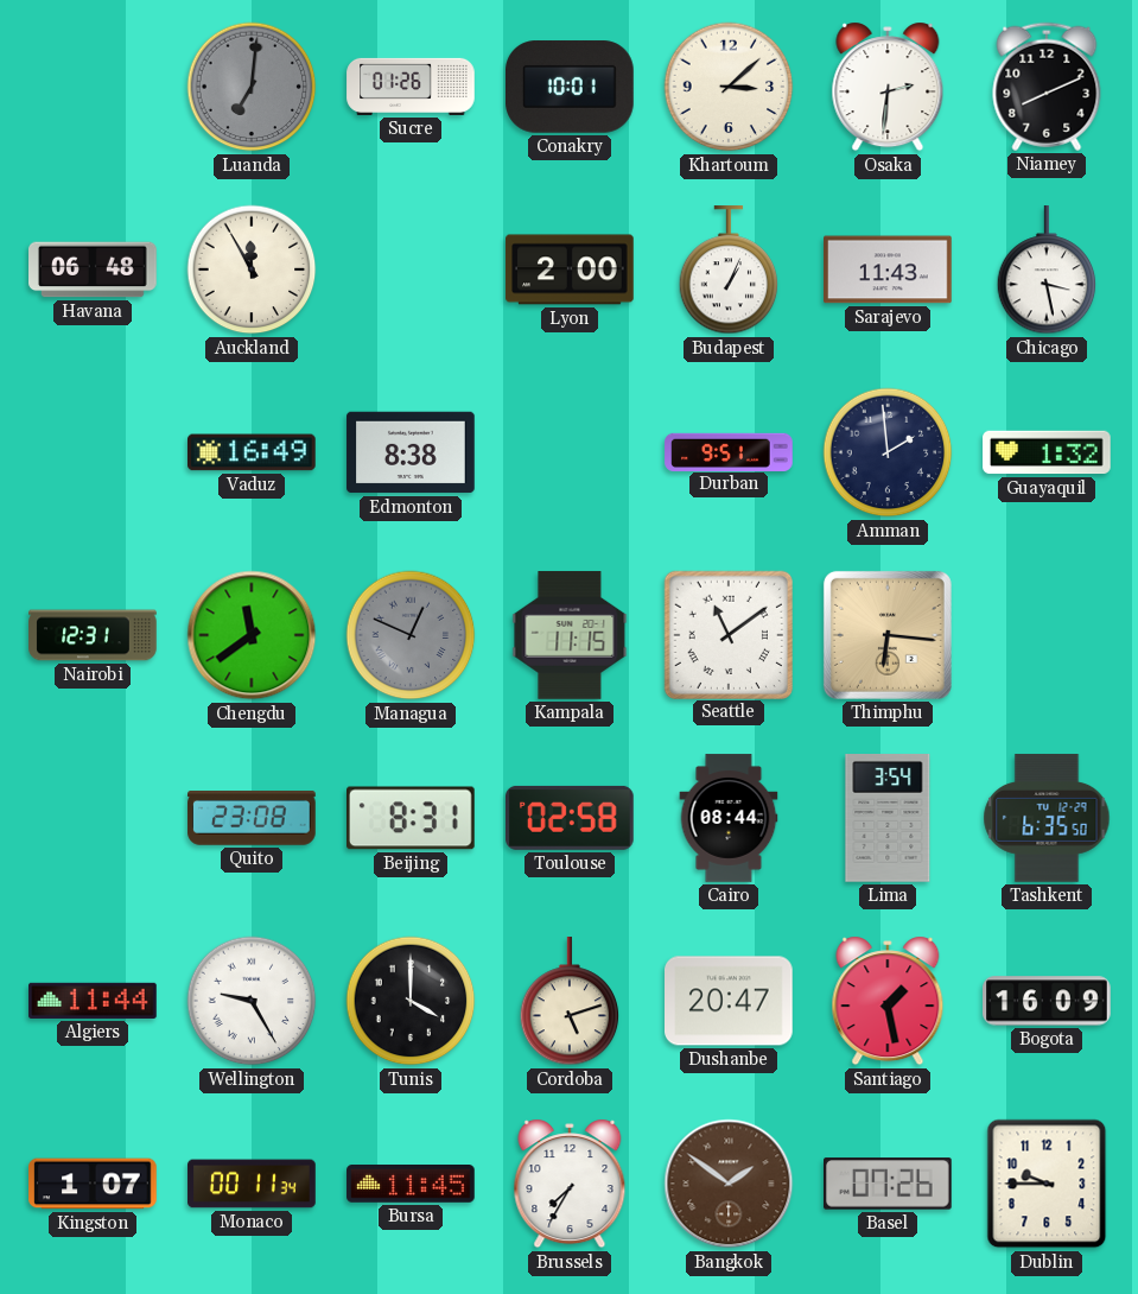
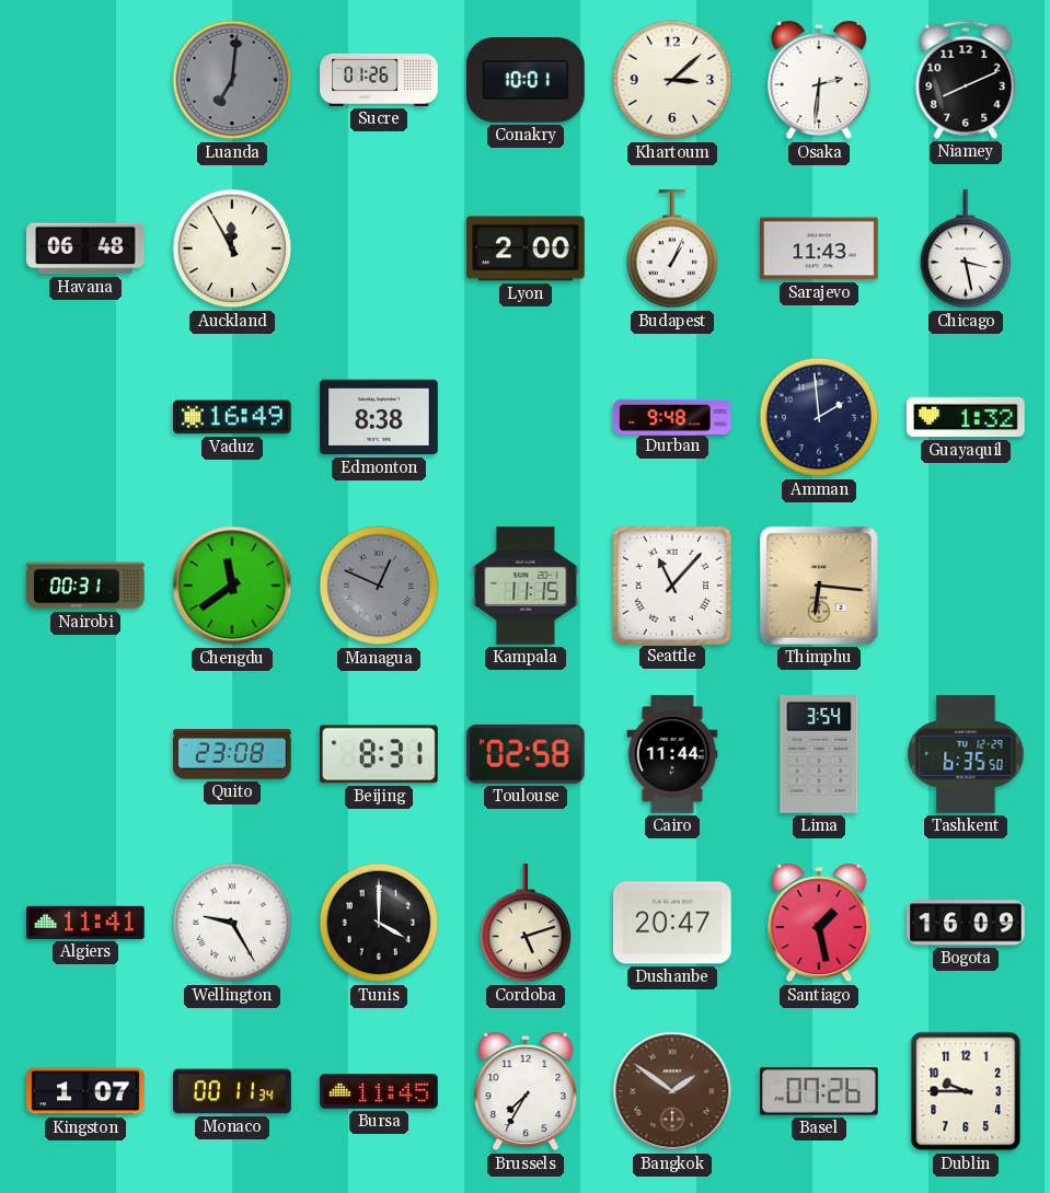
Durban: 9:51 -> 9:48 (672, 416)
Nairobi: 12:31 -> 00:31 (85, 586)
Seattle: 11:09 -> 11:07 (671, 584)
Cairo: 08:44 -> 11:44 (672, 754)
Algiers: 11:44 -> 11:41 (85, 923)
